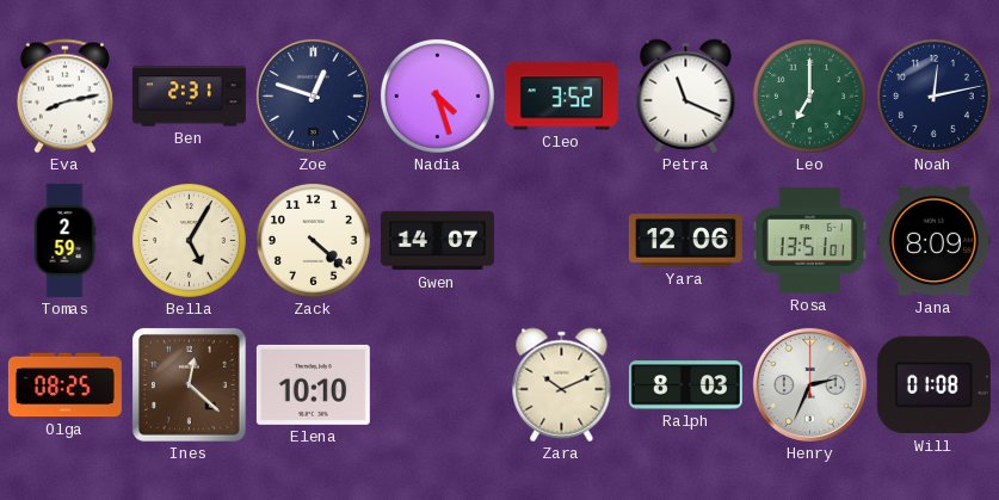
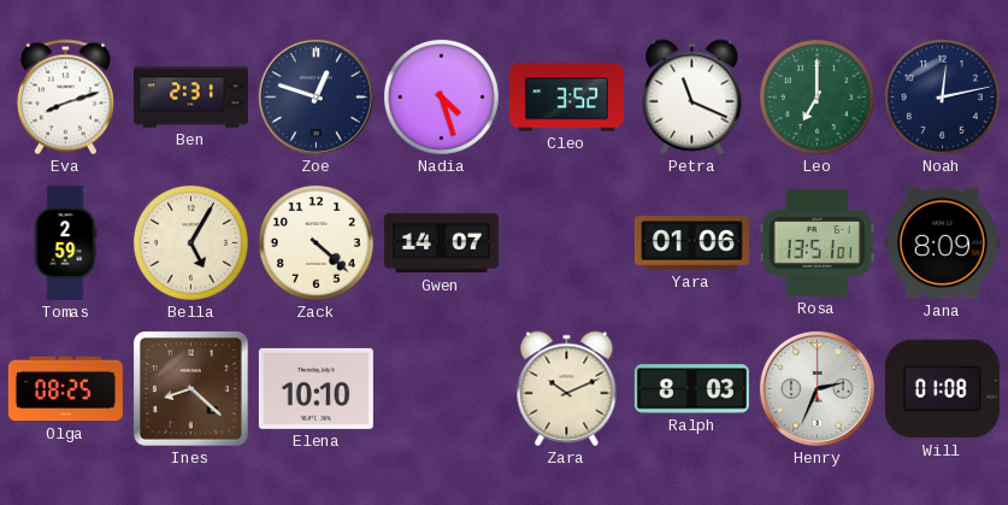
Eva: 8:13 -> 8:12 (65, 98)
Yara: 12:06 -> 01:06 (691, 243)
Ines: 12:22 -> 8:22 (191, 389)
